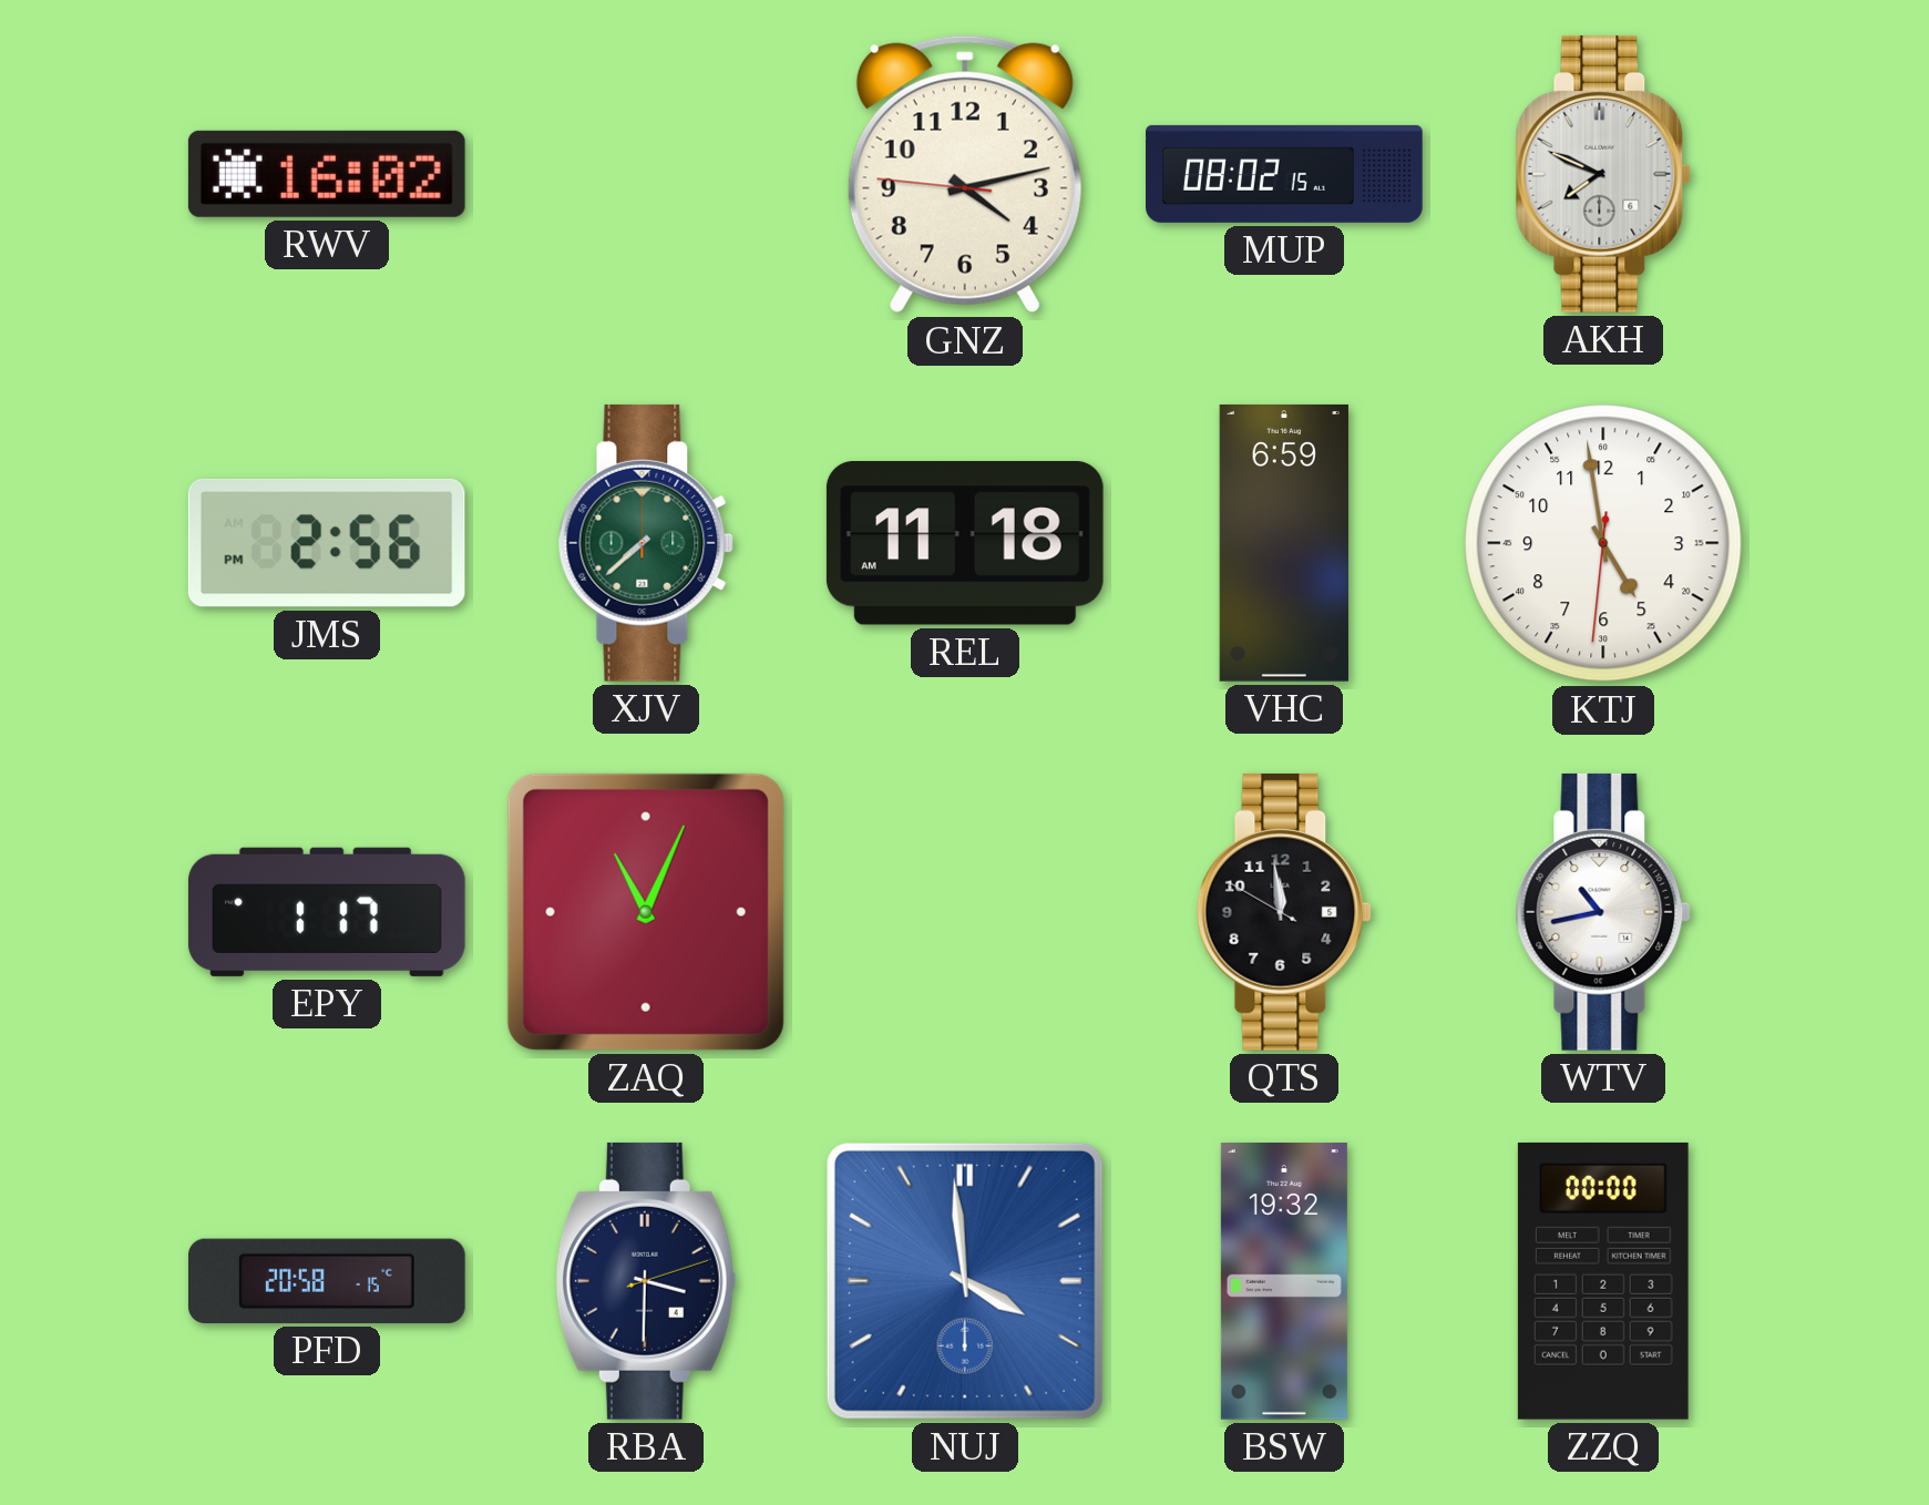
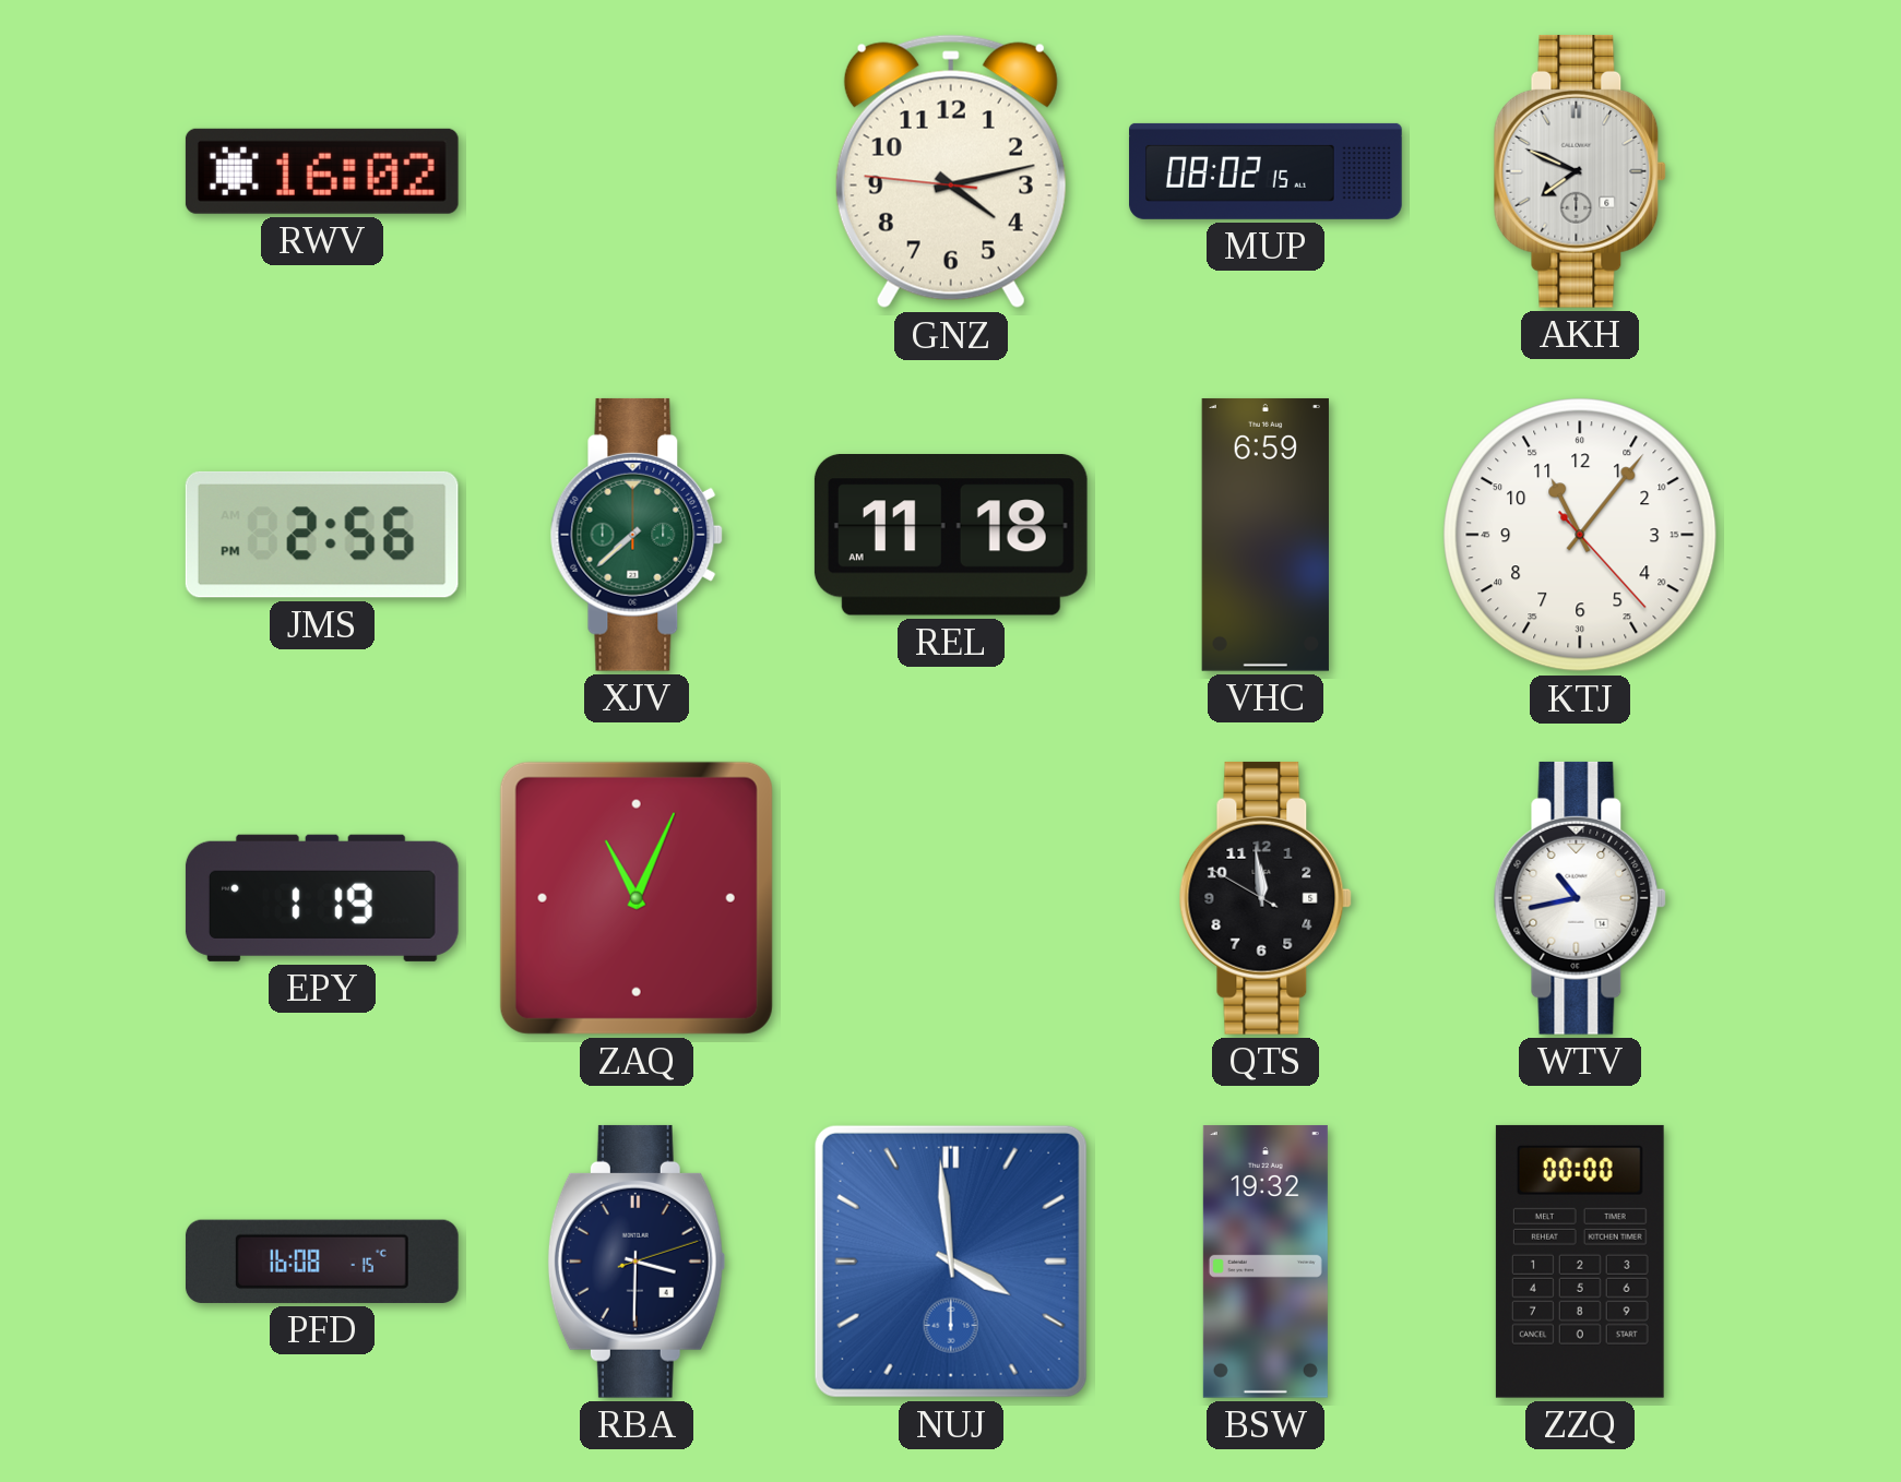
KTJ: 4:58 -> 11:06 (1580, 535)
EPY: 1:17 -> 1:19 (322, 898)
PFD: 20:58 -> 16:08 (322, 1262)
